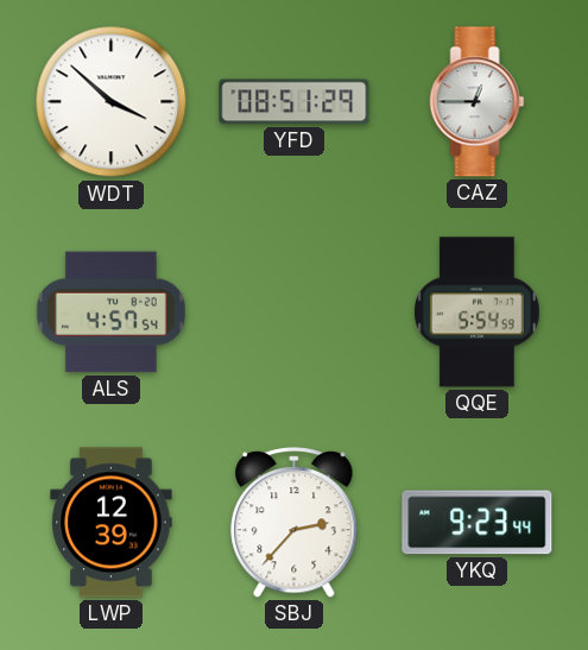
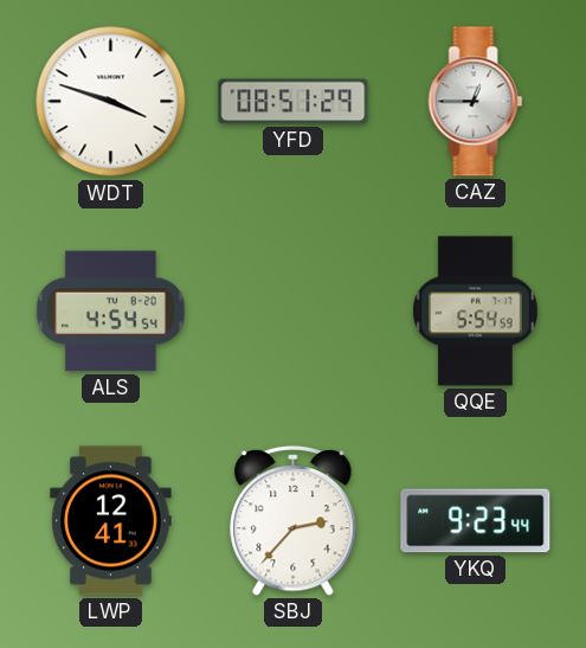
WDT: 3:52 -> 3:48 (111, 102)
ALS: 4:57 -> 4:54 (110, 312)
LWP: 12:39 -> 12:41 (111, 521)
